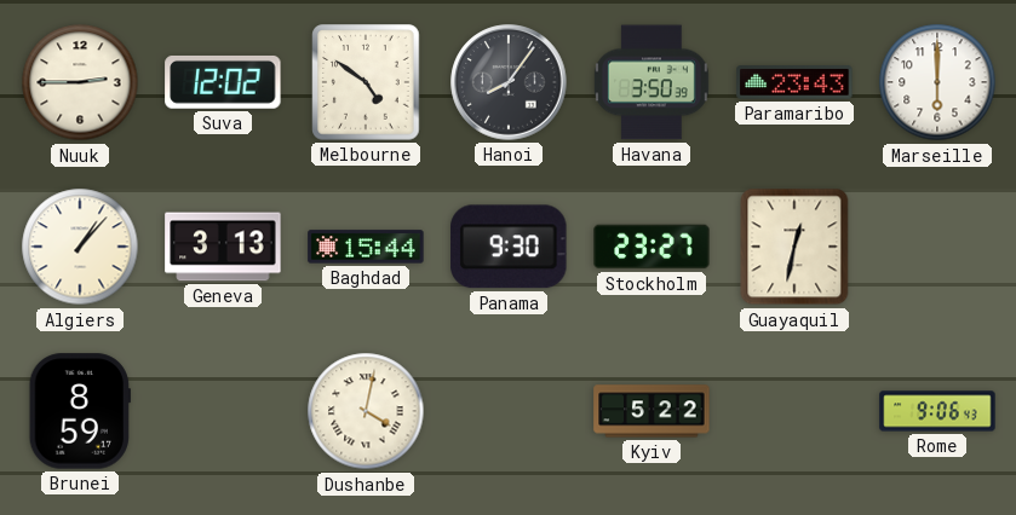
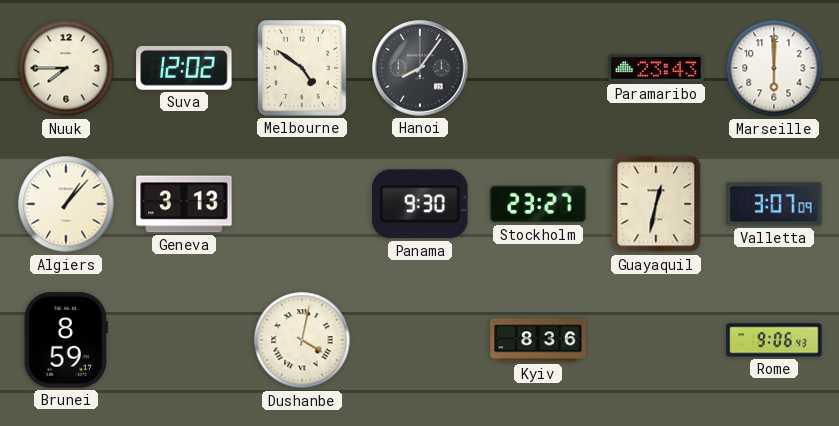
Nuuk: 2:45 -> 7:45 (66, 68)
Havana: 3:50 -> none (651, 82)
Baghdad: 15:44 -> none (366, 247)
Valletta: none -> 3:07 (774, 204)
Kyiv: 5:22 -> 8:36 (538, 340)
